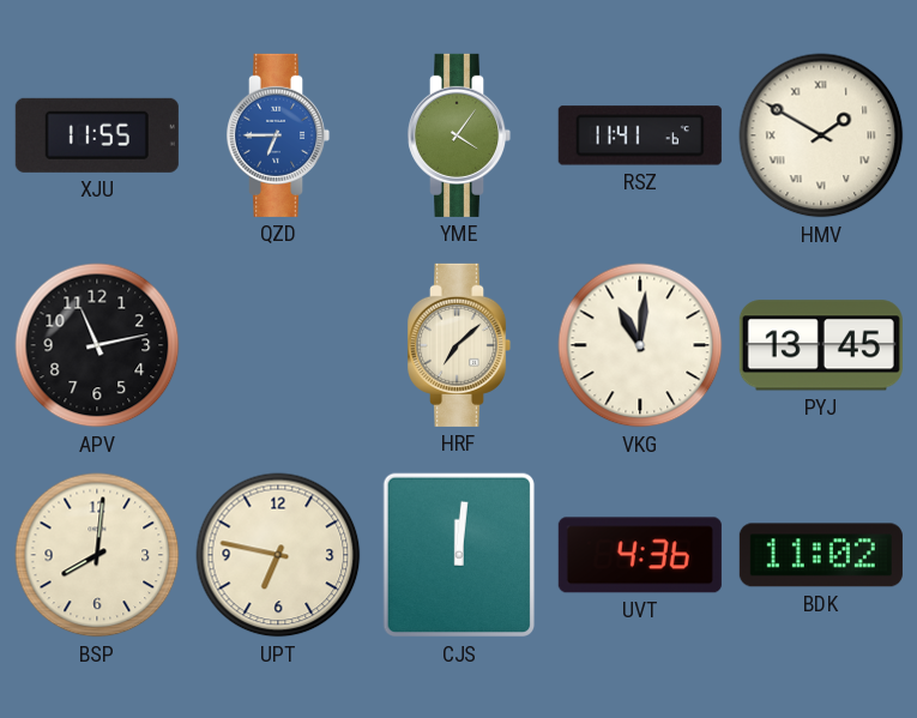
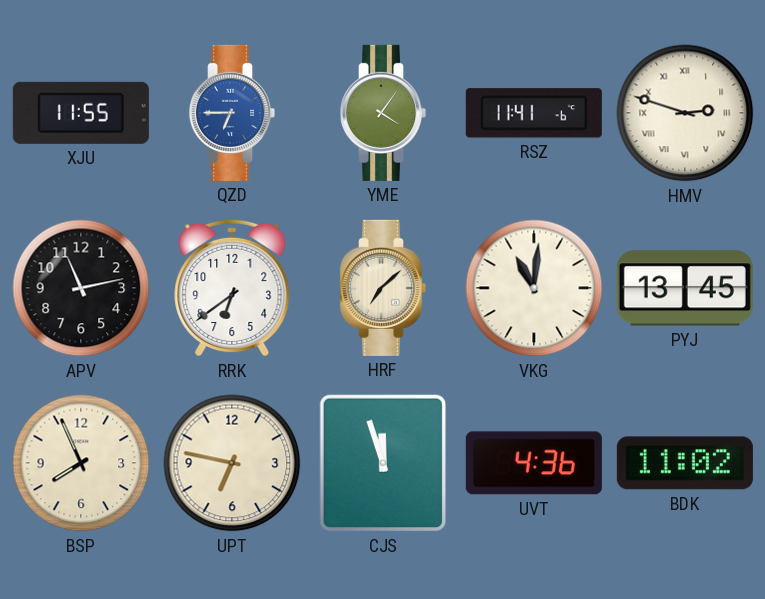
HMV: 1:50 -> 2:48 (685, 113)
RRK: none -> 6:39 (232, 288)
BSP: 8:01 -> 7:56 (81, 463)
CJS: 12:01 -> 11:57 (382, 463)
